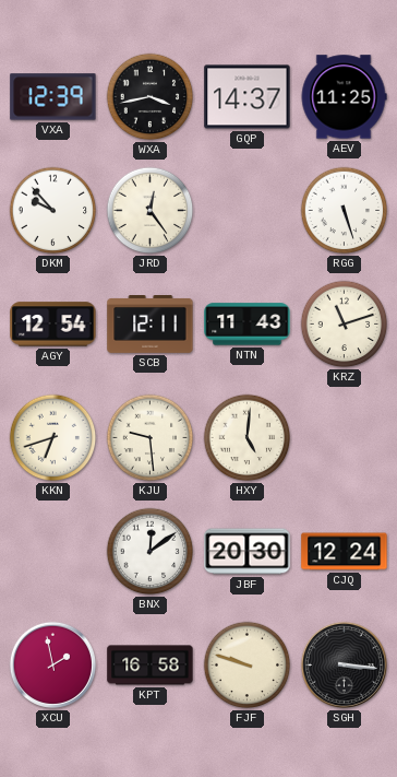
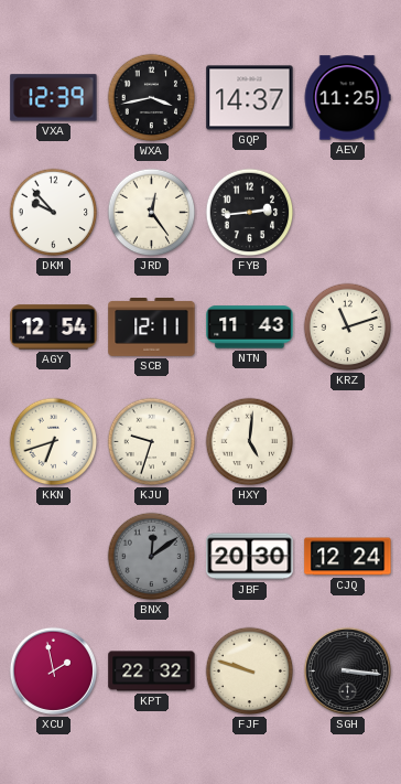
FYB: none -> 2:44 (250, 213)
RGG: 5:27 -> none (345, 211)
KJU: 9:29 -> 9:33 (152, 442)
BNX dial: white -> grey (152, 557)
KPT: 16:58 -> 22:32 (152, 672)
